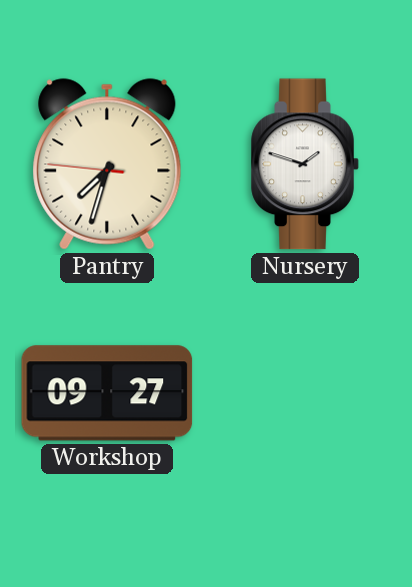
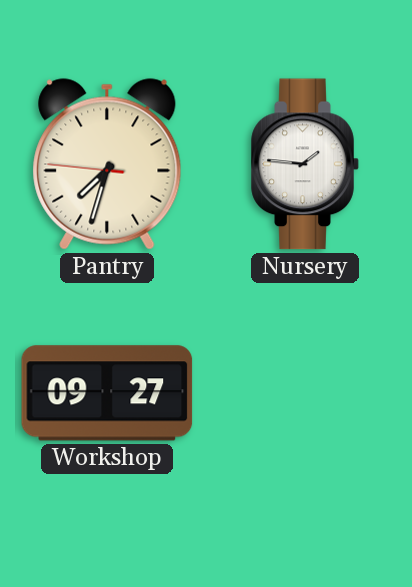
Nursery: 1:48 -> 1:46 (305, 164)
